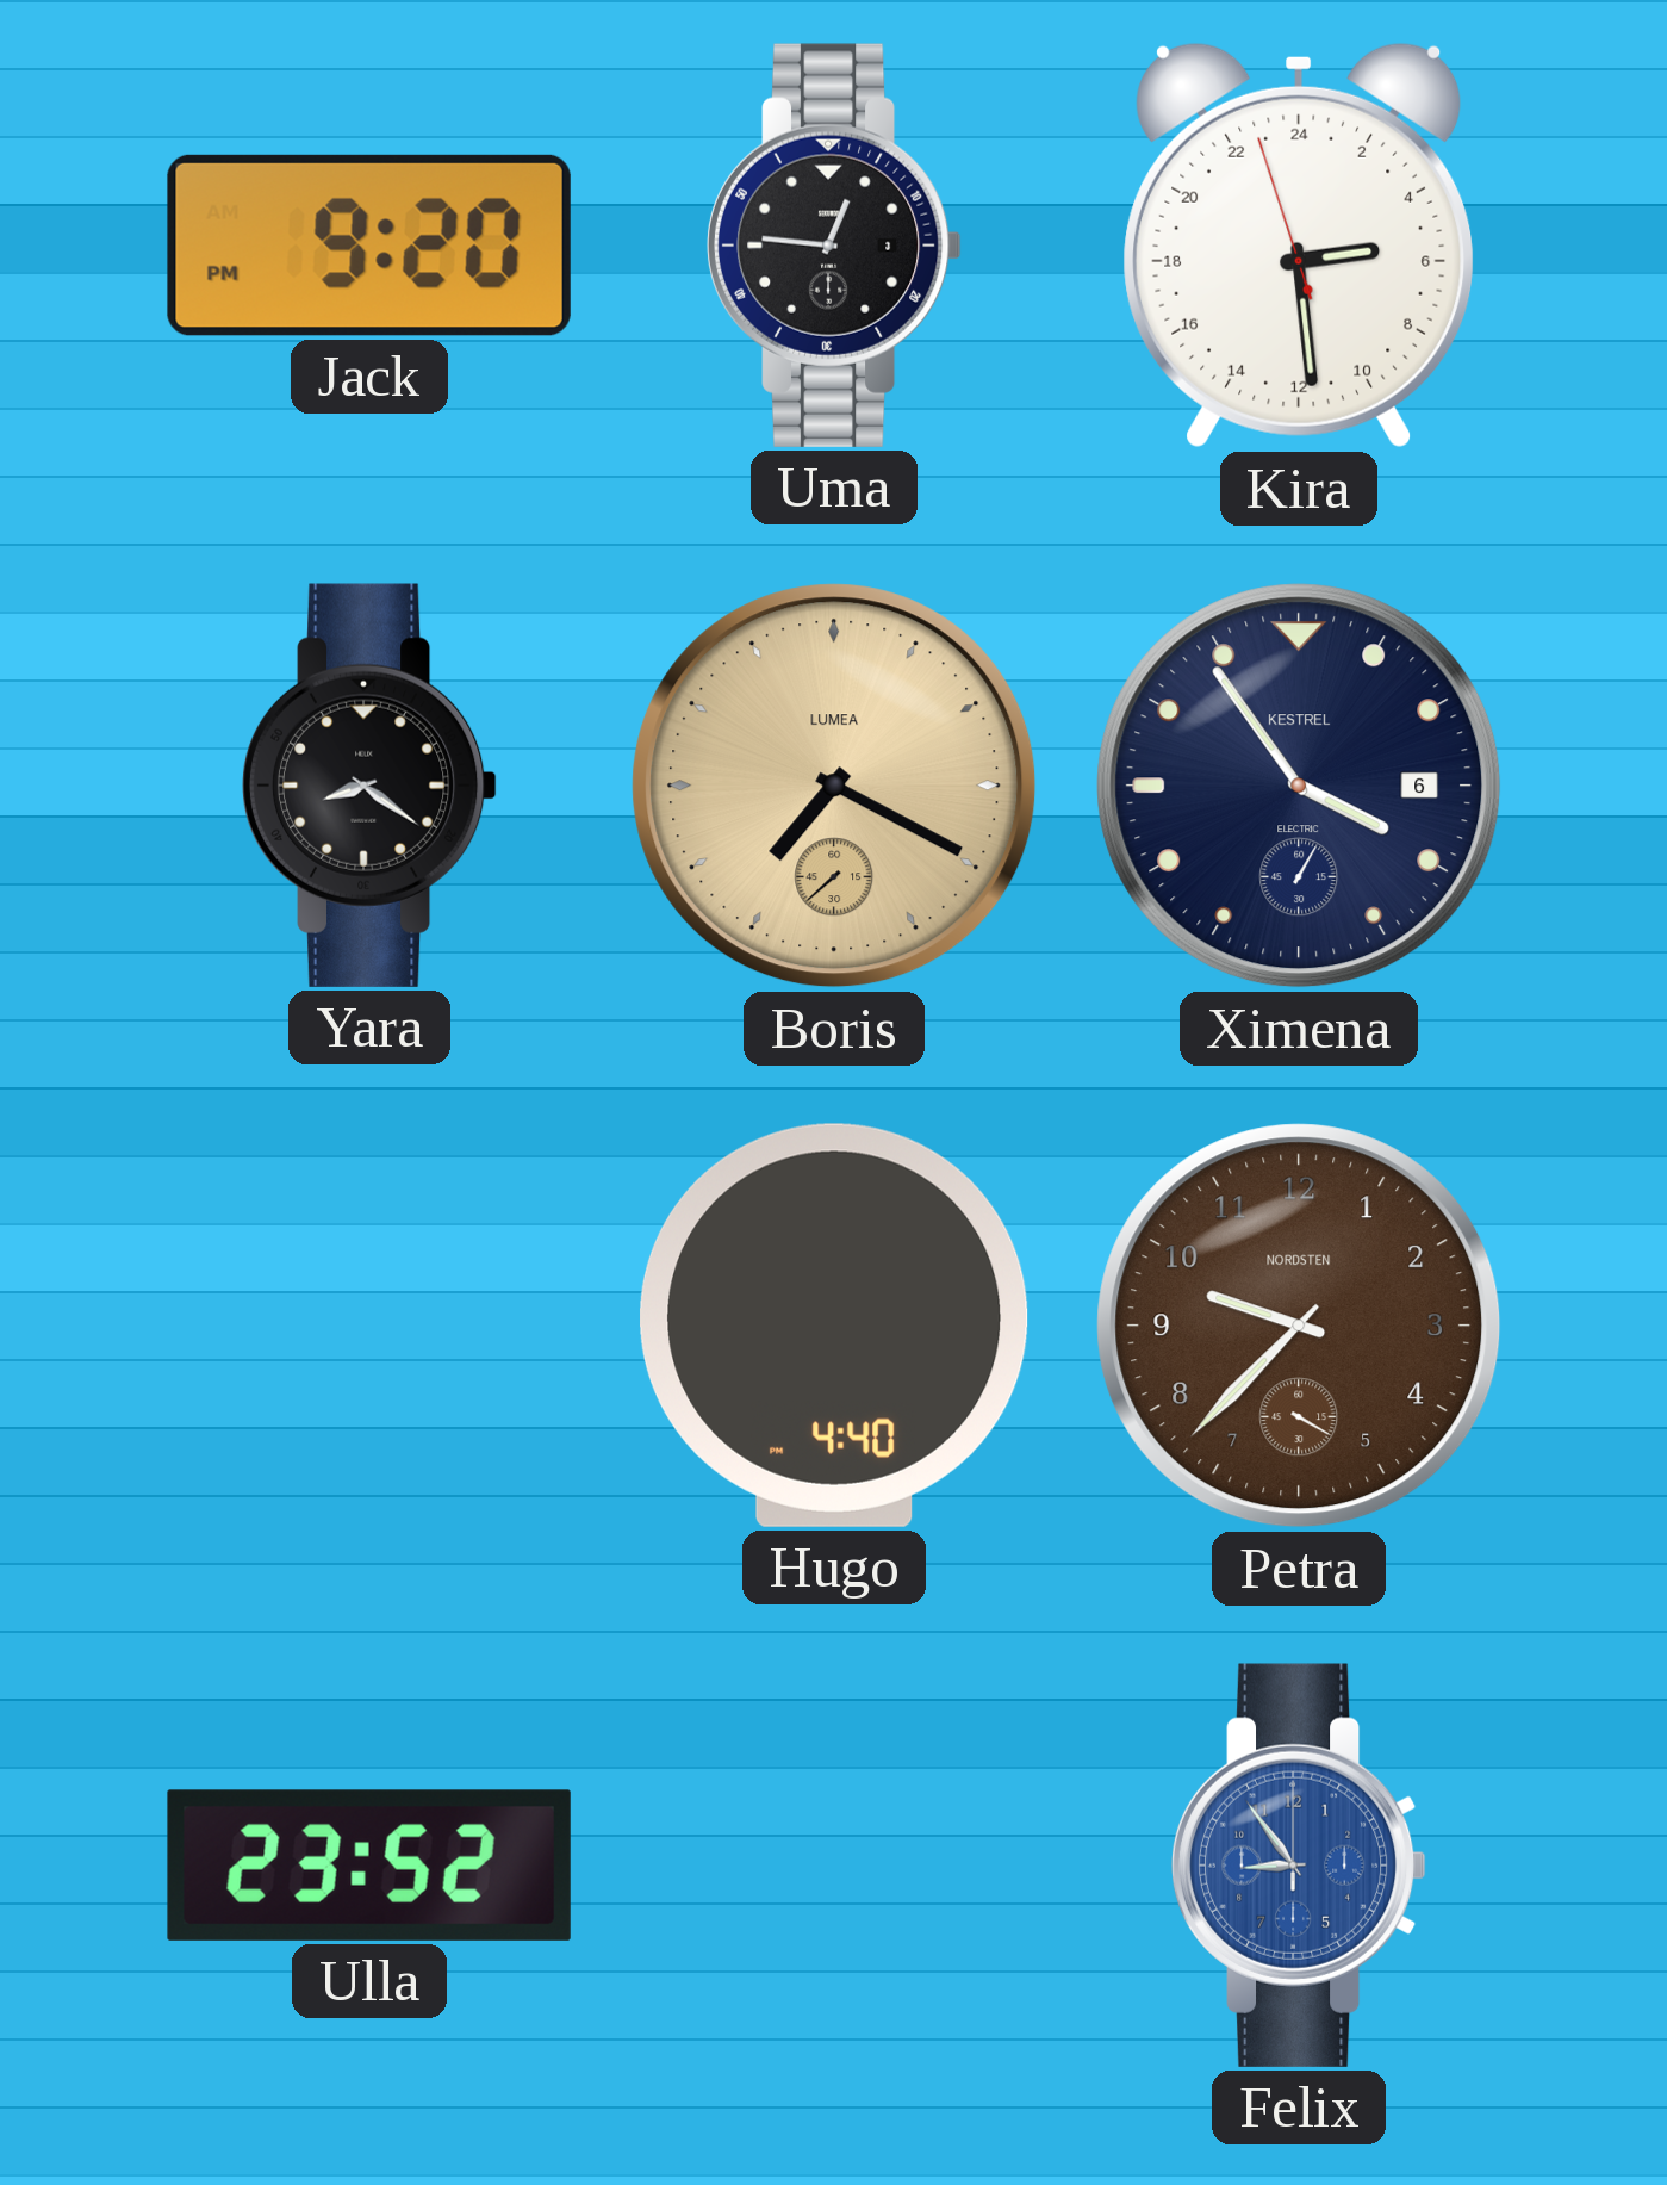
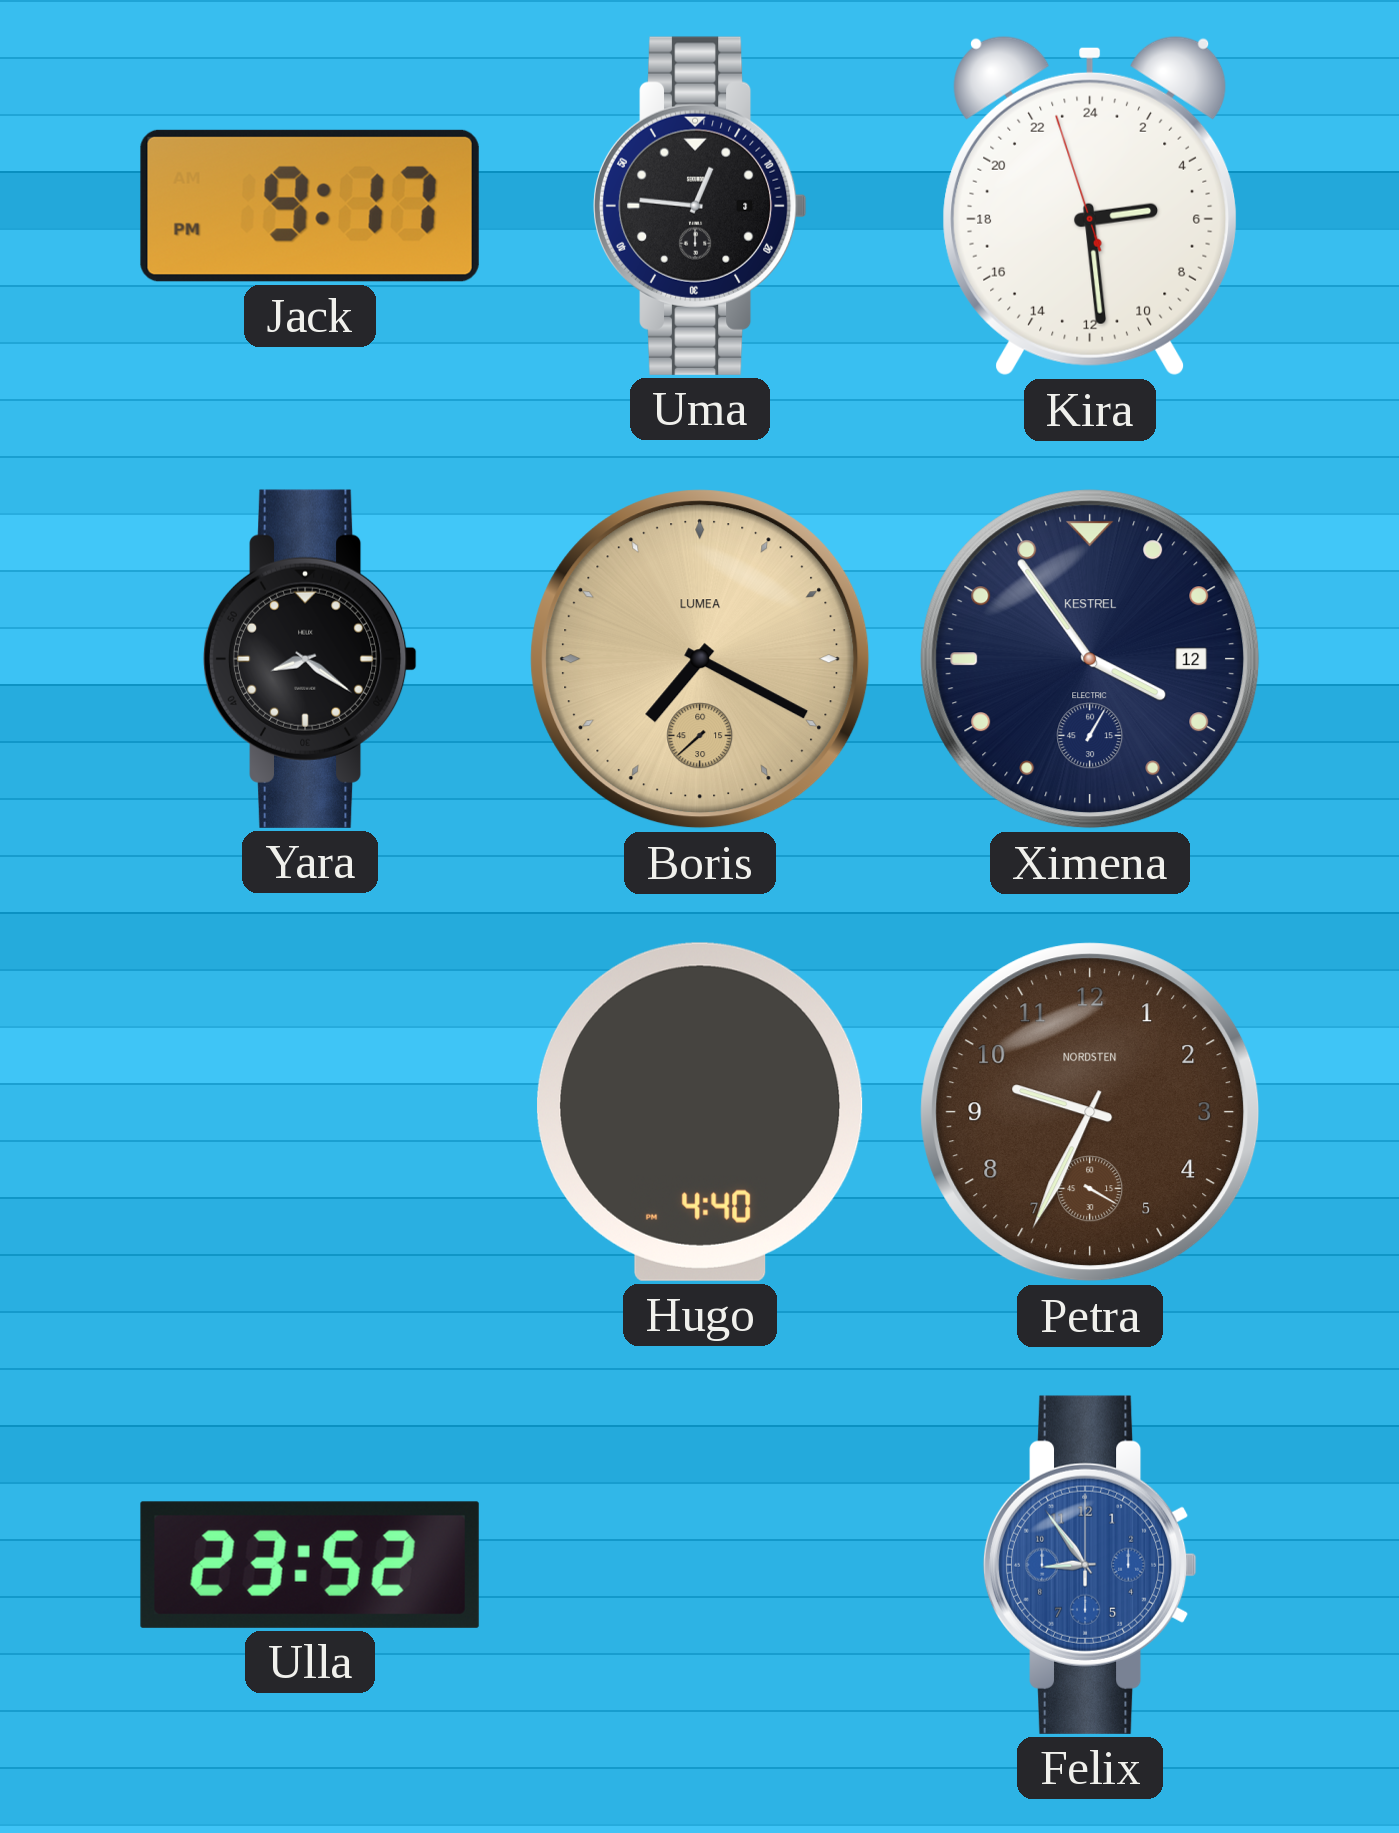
Jack: 9:20 -> 9:17 (310, 206)
Ximena date: 6 -> 12 (1090, 659)
Petra: 9:37 -> 9:34 (1090, 1112)
